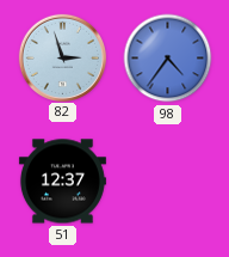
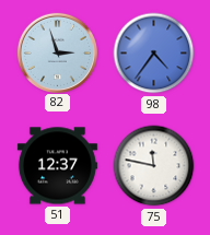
75: none -> 11:47 (154, 166)
